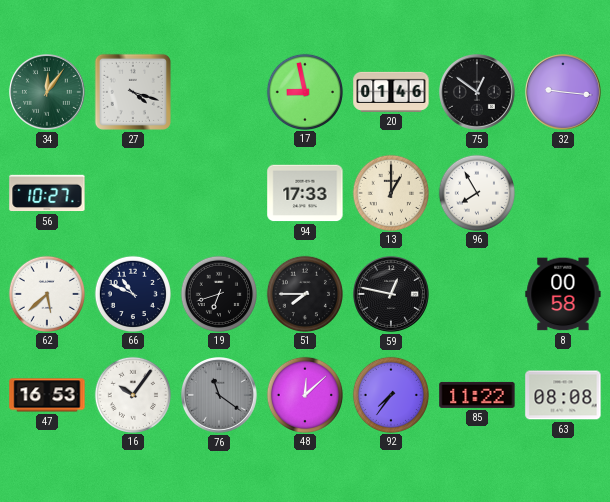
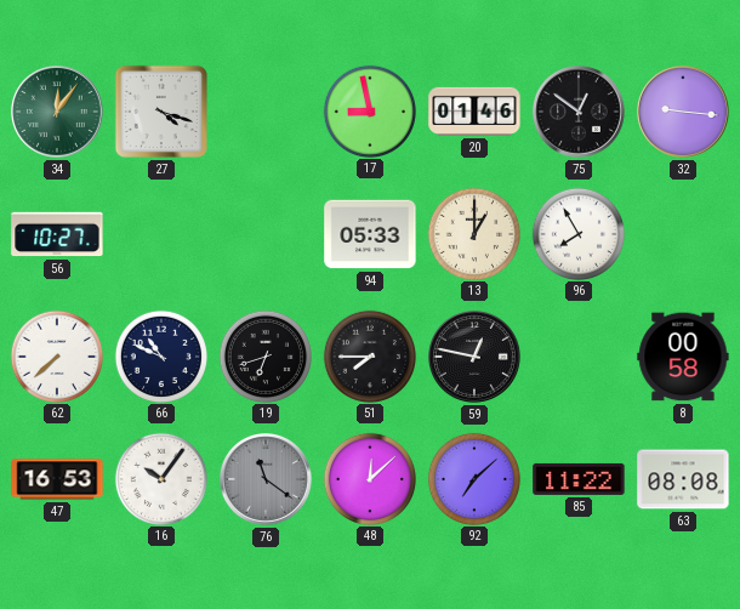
94: 17:33 -> 05:33 (370, 234)
62: 5:38 -> 7:38 (56, 355)
92: 7:36 -> 7:08 (473, 478)
